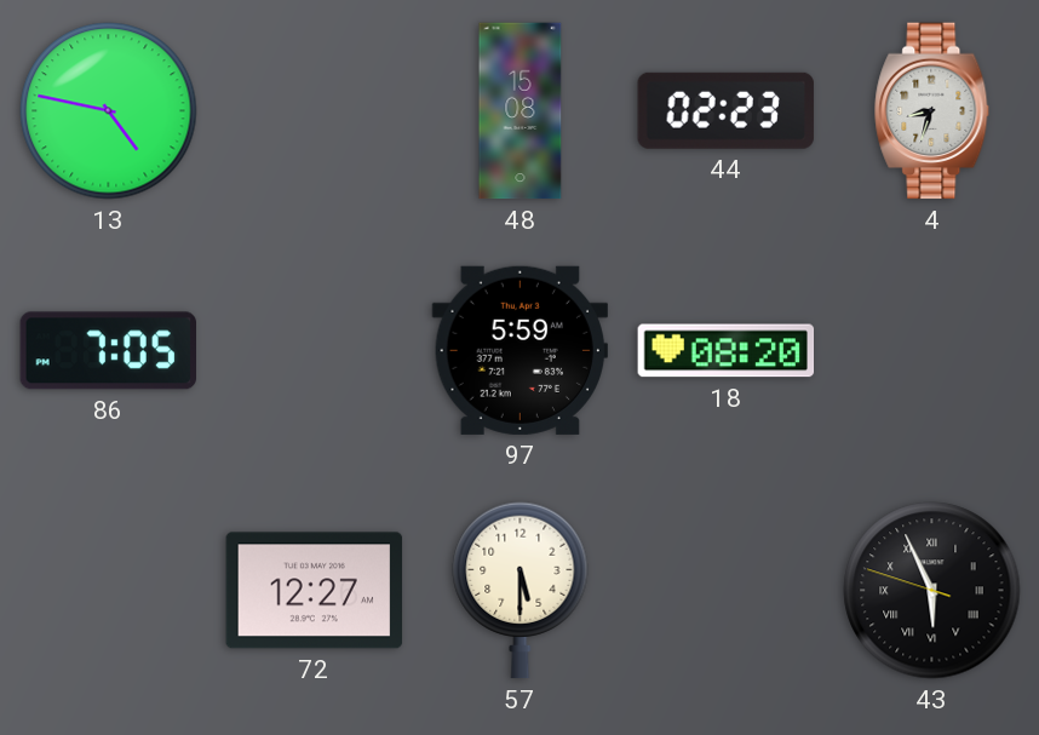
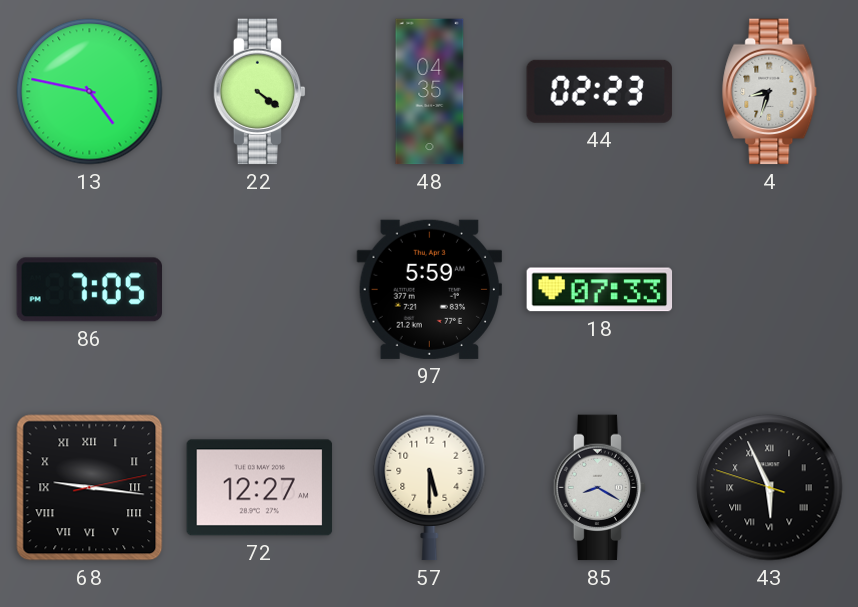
22: none -> 4:21 (259, 92)
48: 15:08 -> 04:35 (430, 92)
18: 08:20 -> 07:33 (600, 290)
68: none -> 9:16 (90, 488)
85: none -> 8:20 (599, 488)
